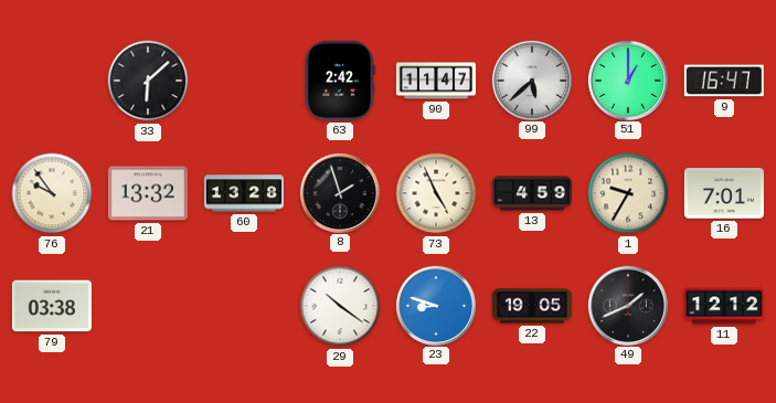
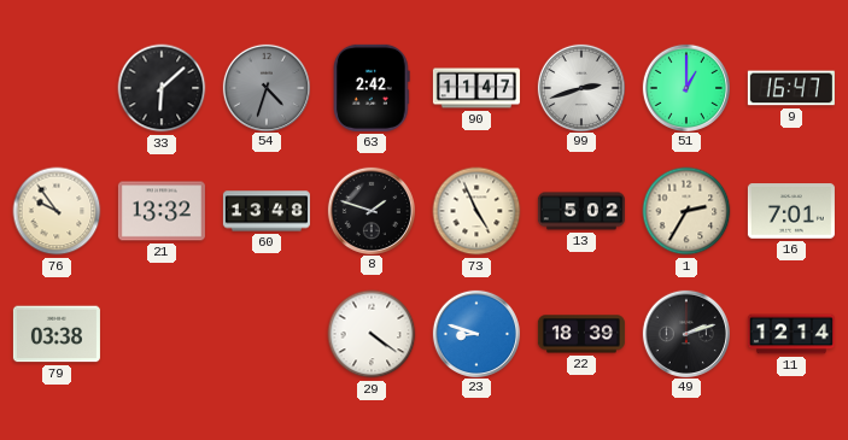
54: none -> 4:33 (265, 87)
99: 5:38 -> 2:42 (580, 87)
60: 13:28 -> 13:48 (267, 211)
8: 1:57 -> 1:48 (370, 210)
13: 4:59 -> 5:02 (581, 211)
1: 9:35 -> 2:35 (686, 211)
29: 10:21 -> 4:21 (372, 334)
22: 19:05 -> 18:39 (581, 334)
49: 1:41 -> 2:12 (685, 333)
11: 12:12 -> 12:14 (791, 334)
